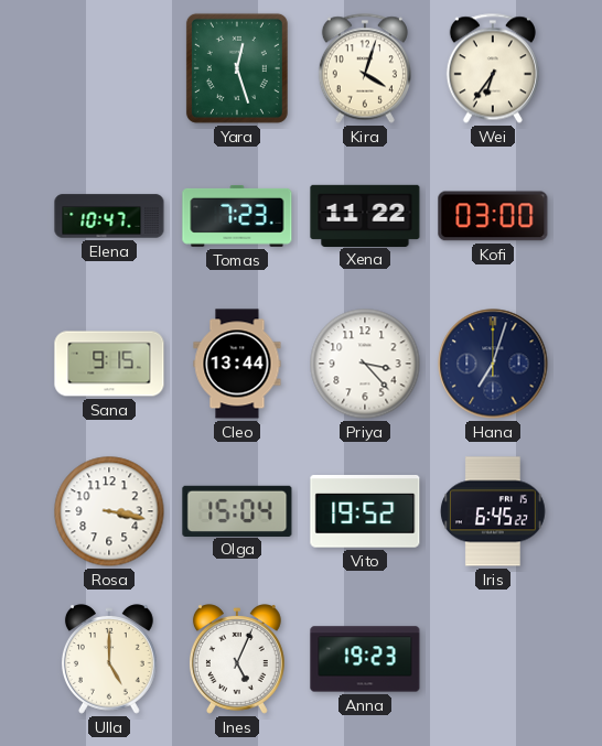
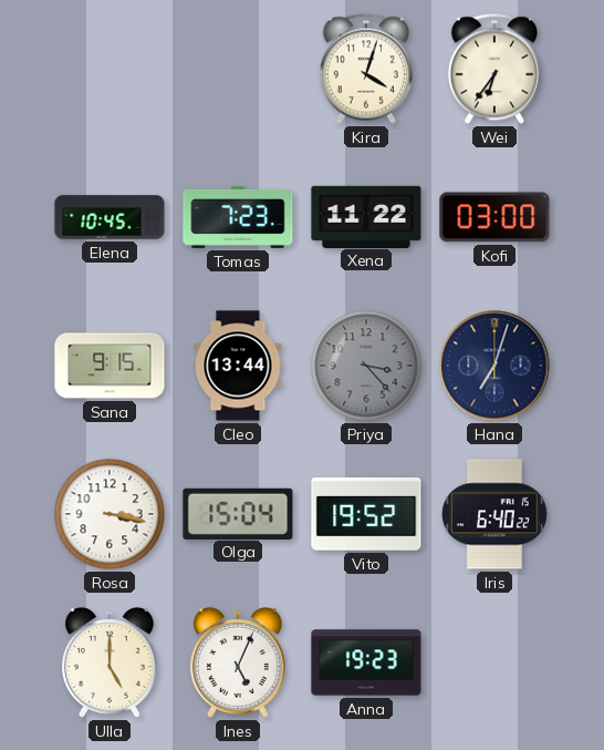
Yara: 12:27 -> none (237, 68)
Elena: 10:47 -> 10:45 (110, 217)
Priya dial: white -> grey (366, 366)
Iris: 6:45 -> 6:40 (496, 514)
